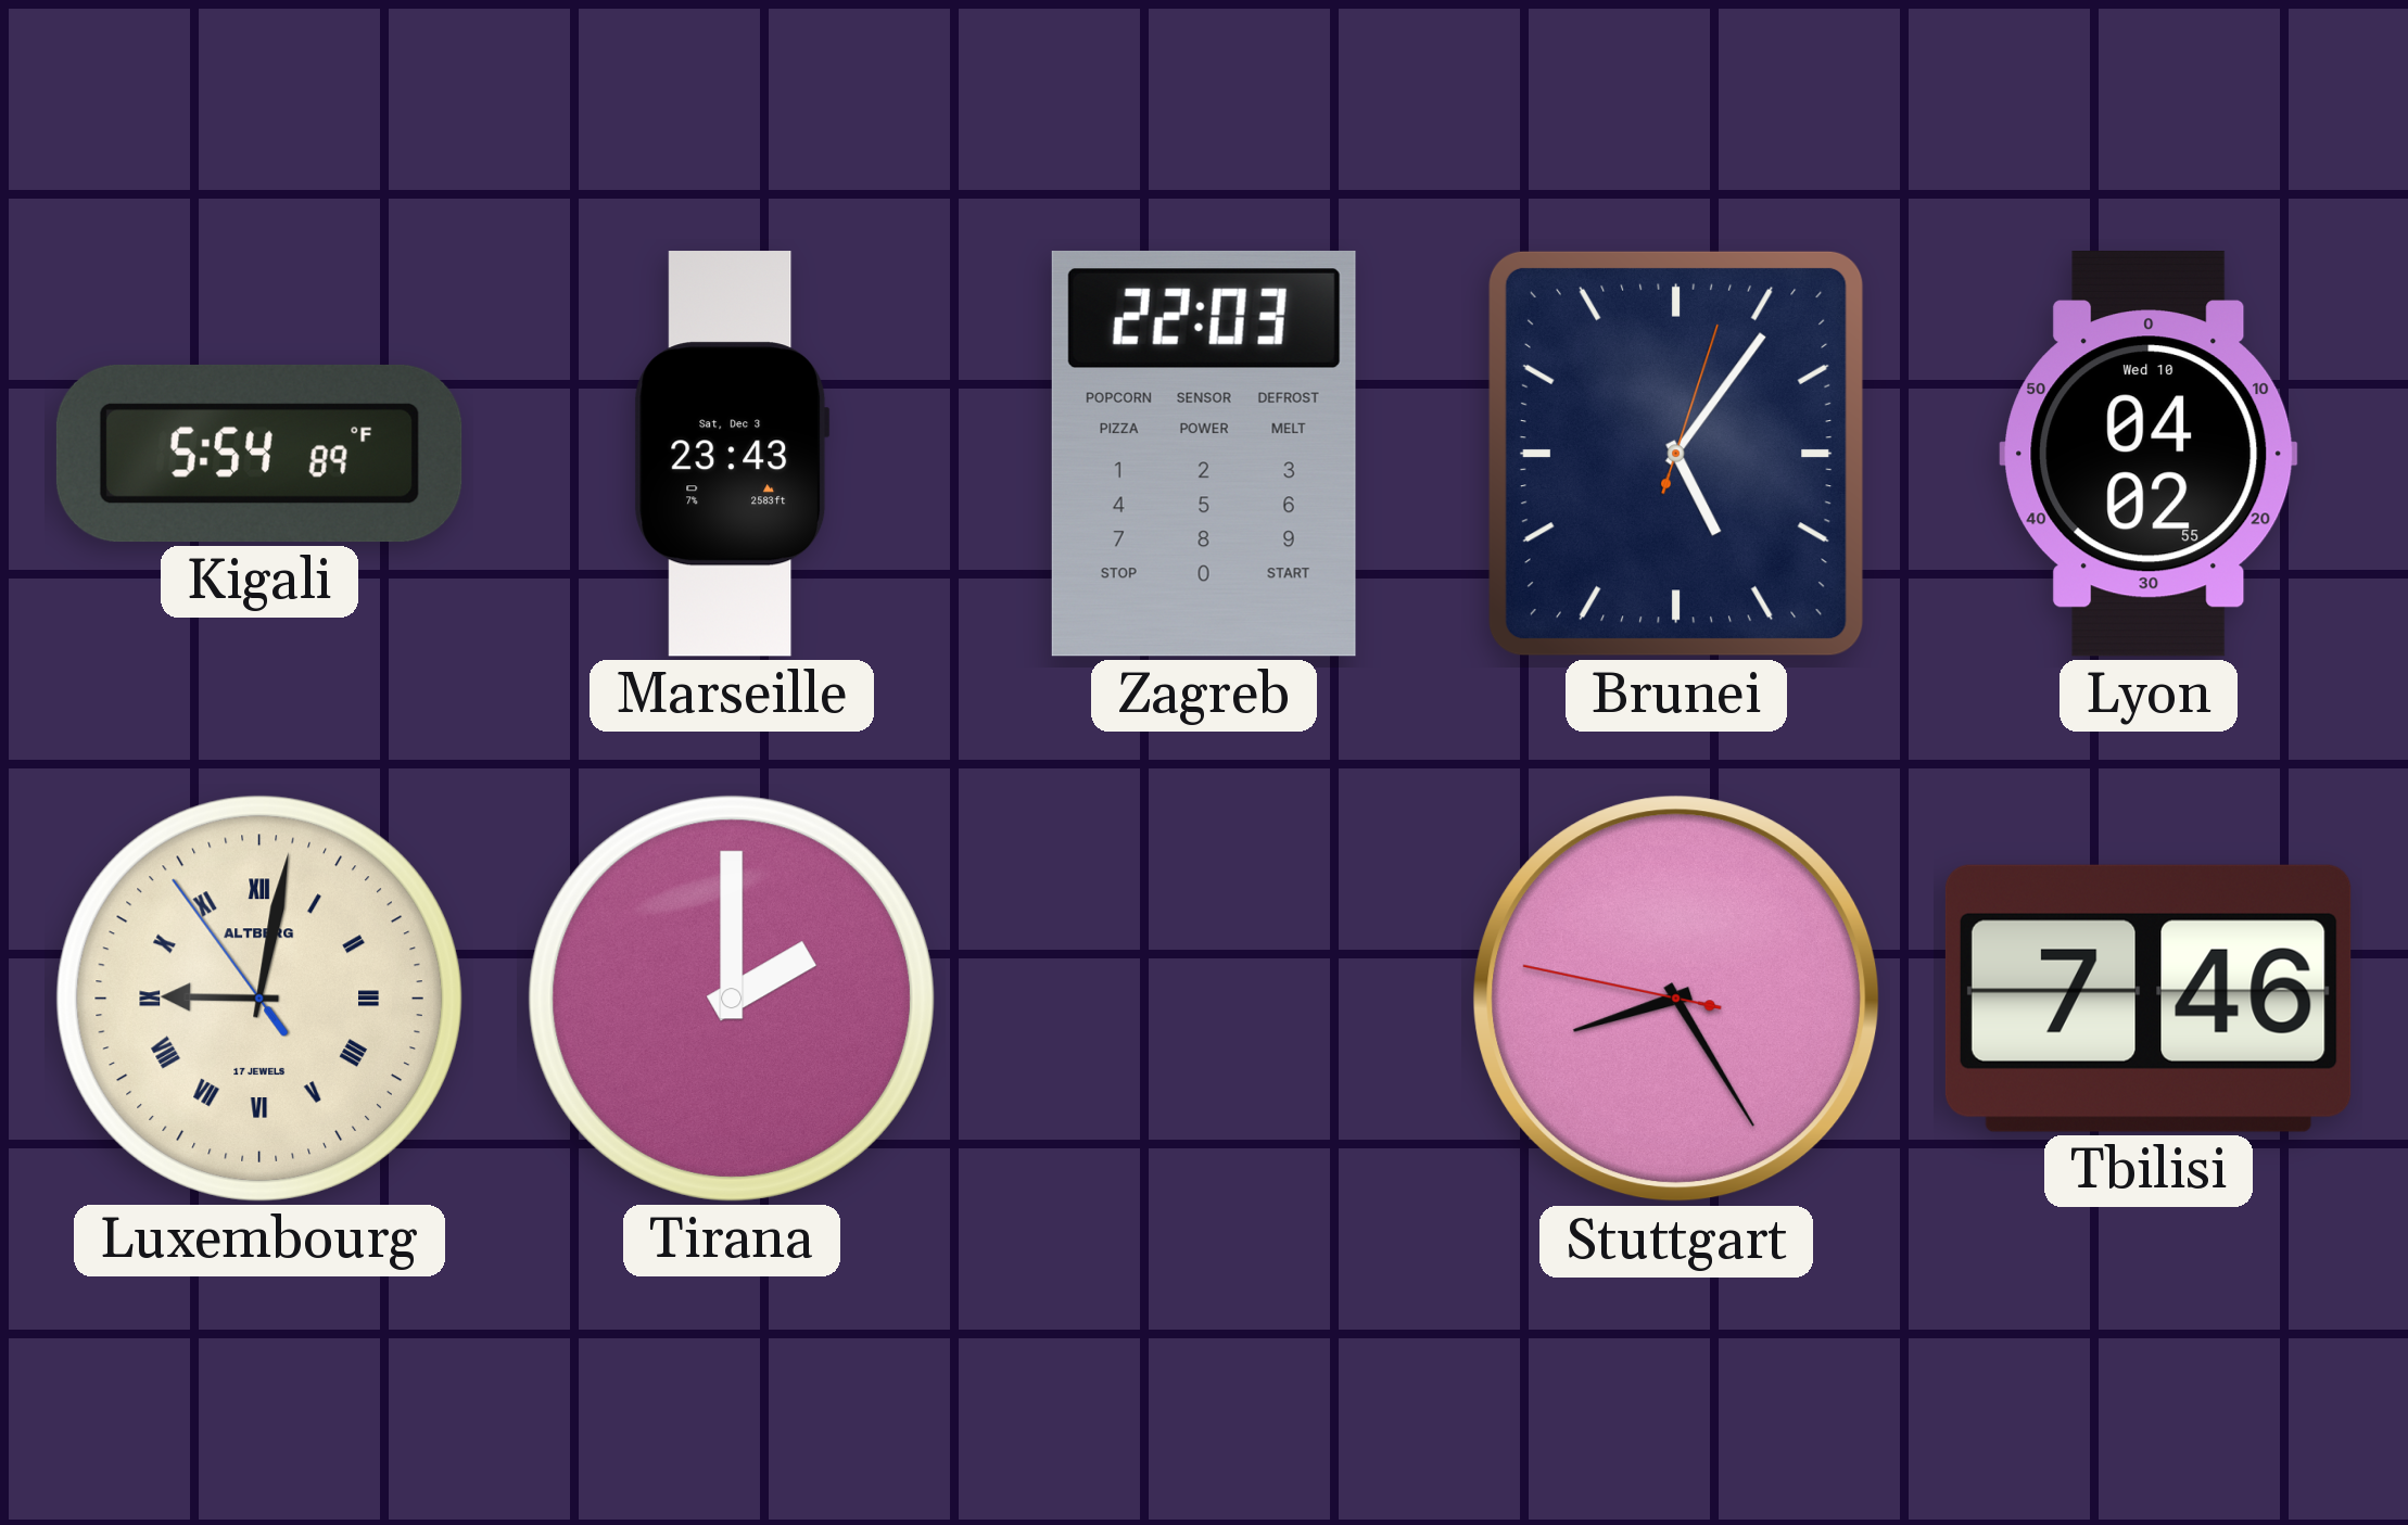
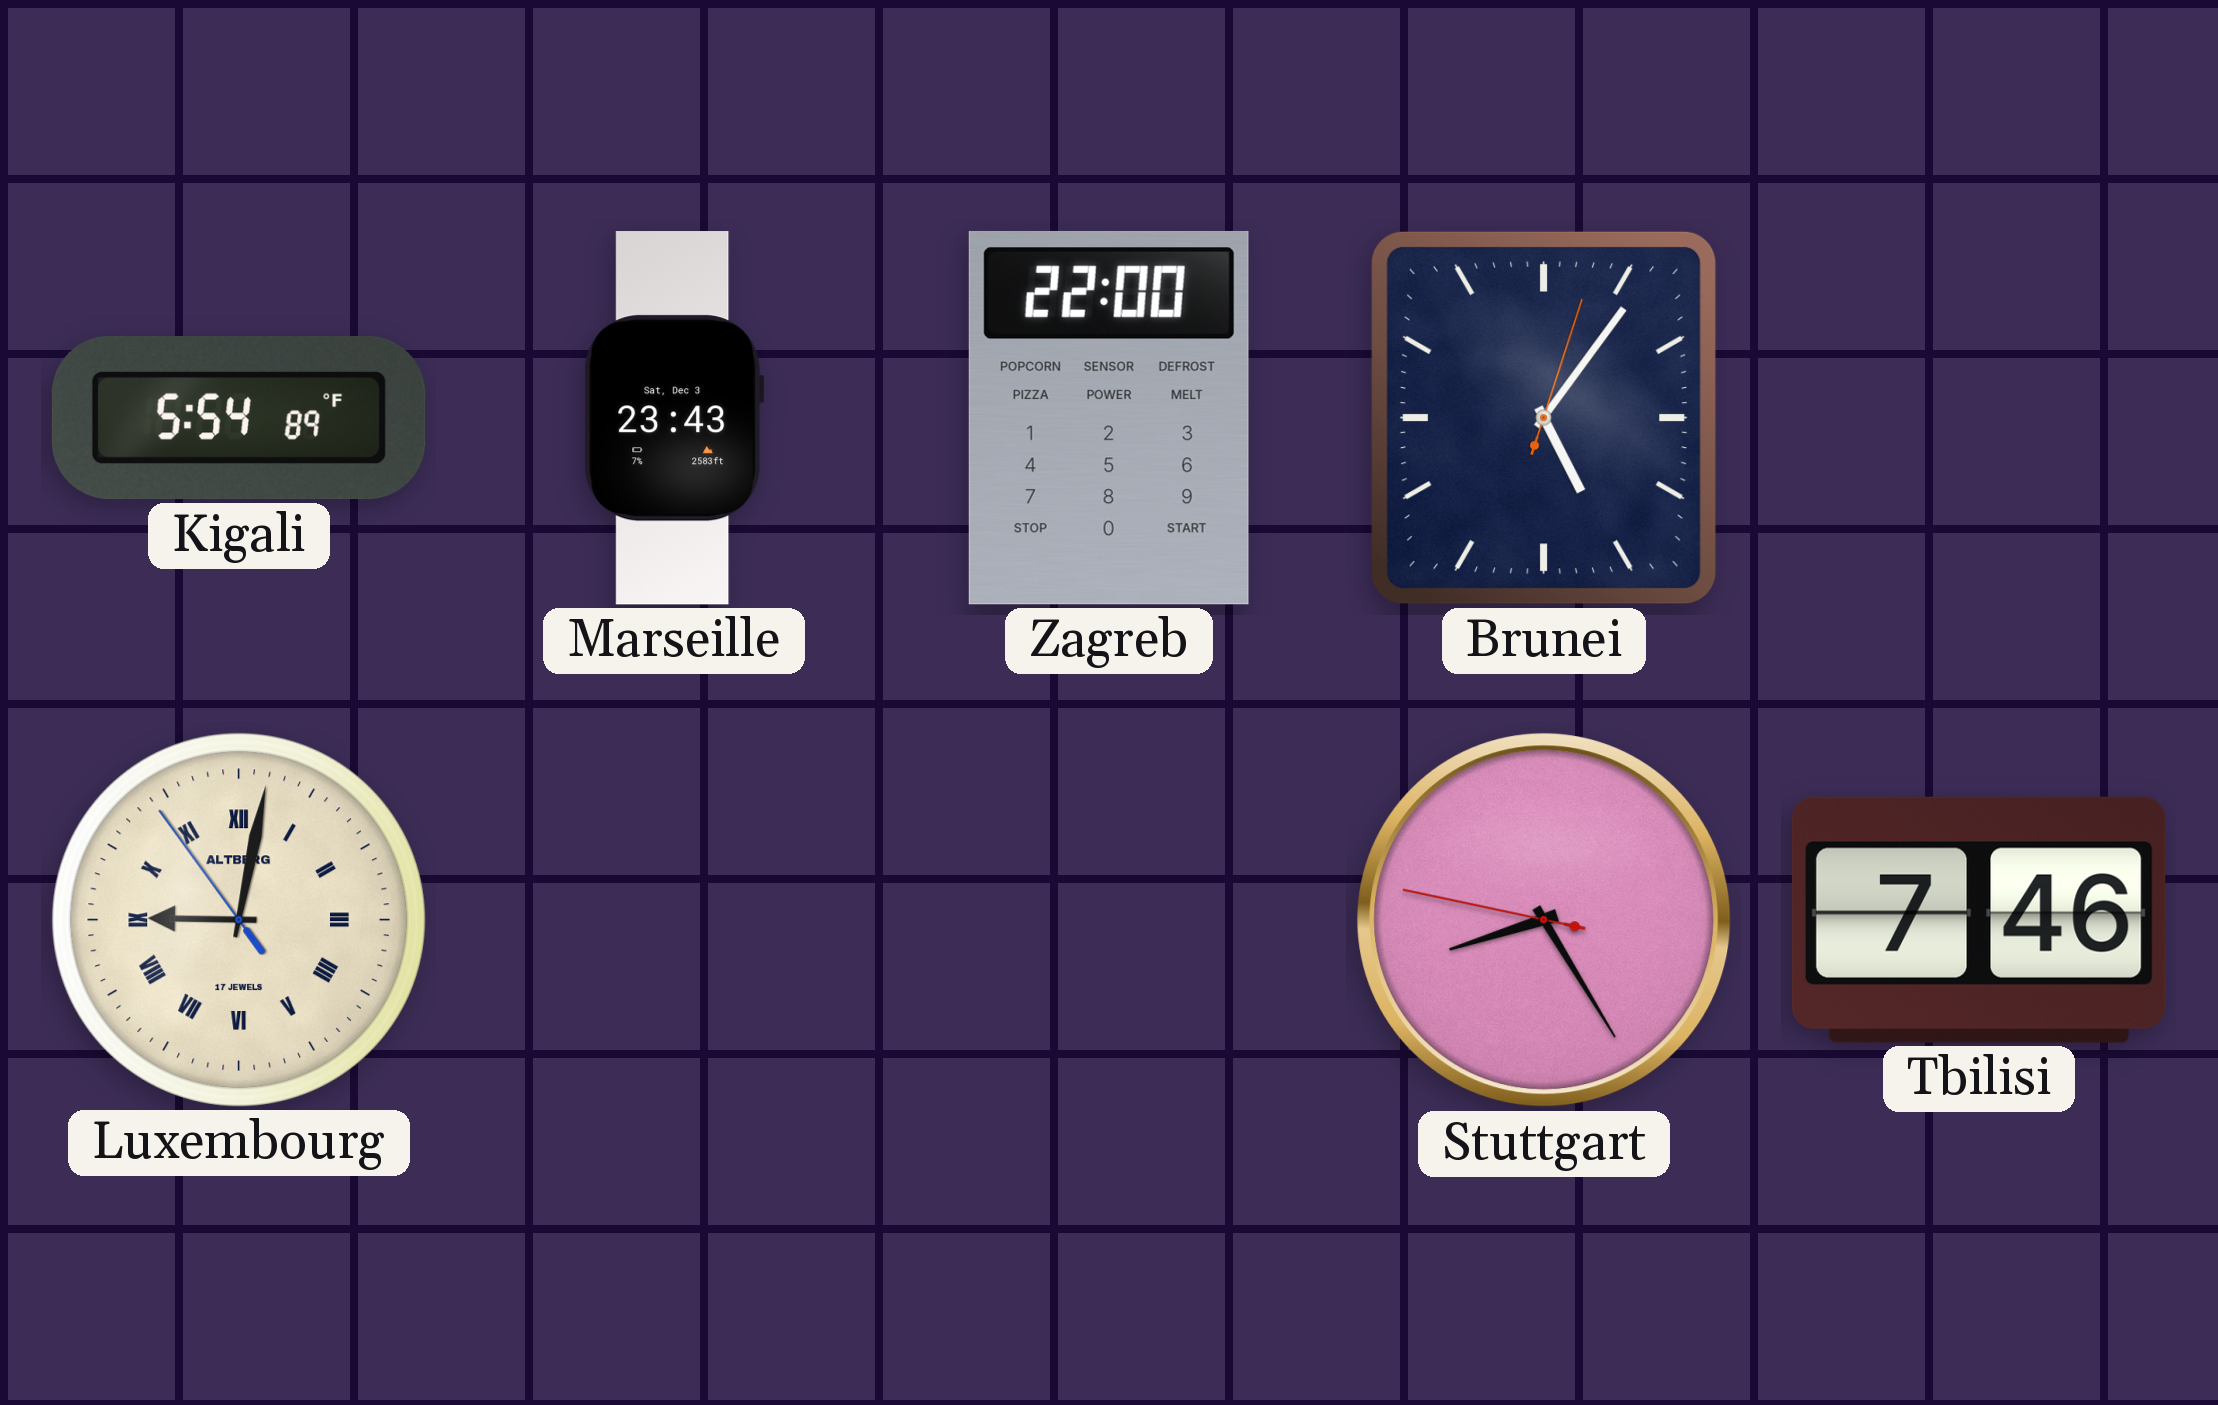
Zagreb: 22:03 -> 22:00 (1109, 418)
Lyon: 04:02 -> none (2149, 455)
Tirana: 2:00 -> none (732, 999)
